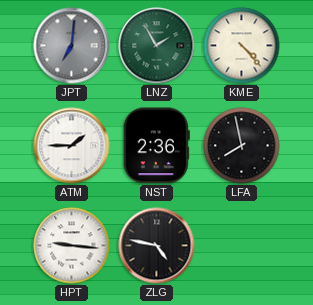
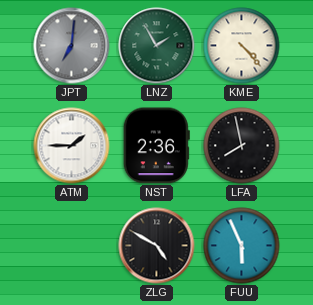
HPT: 9:16 -> none (72, 246)
ZLG: 4:47 -> 4:50 (157, 246)
FUU: none -> 5:56 (242, 246)
